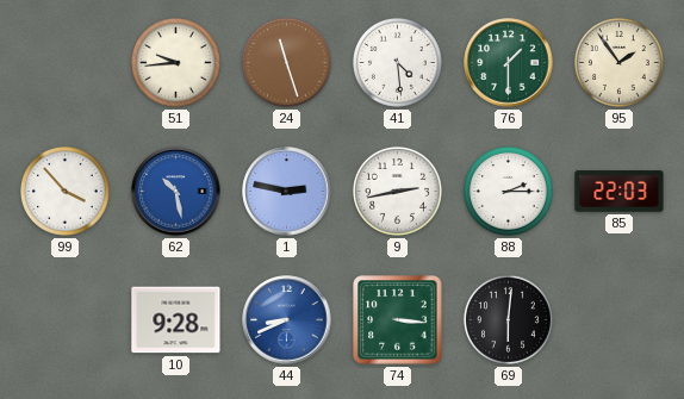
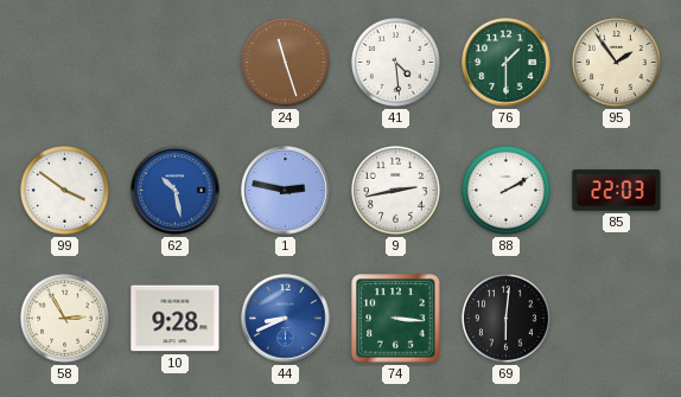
51: 9:44 -> none (175, 62)
99: 3:53 -> 3:51 (64, 190)
88: 2:15 -> 2:10 (505, 190)
58: none -> 2:55 (64, 318)
